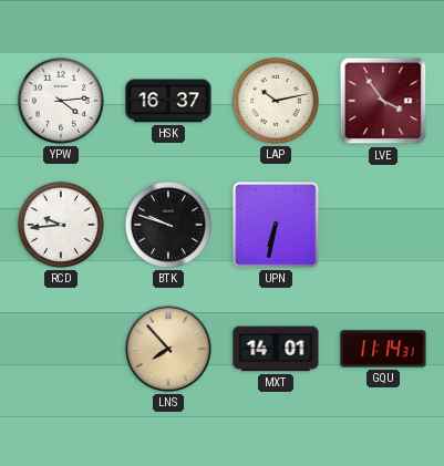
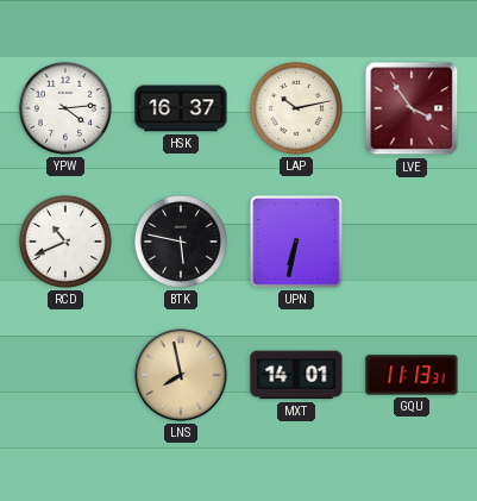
RCD: 9:44 -> 10:41 (65, 242)
BTK: 9:48 -> 5:47 (181, 242)
LNS: 7:53 -> 7:58 (181, 375)
GQU: 11:14 -> 11:13 (412, 375)
